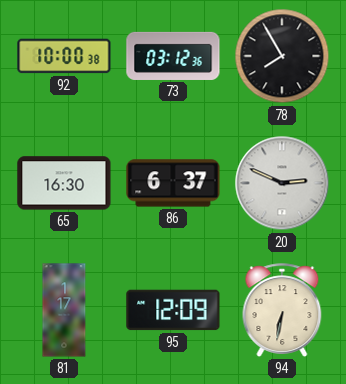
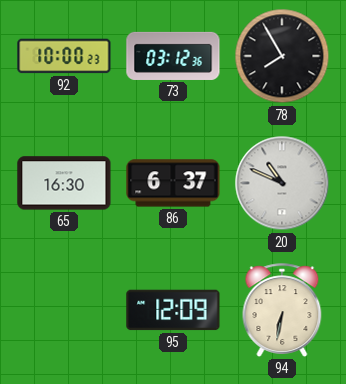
92: 10:00:38 -> 10:00:23 (64, 56)
20: 2:49 -> 10:49 (282, 183)
81: 1:17 -> none (64, 310)
